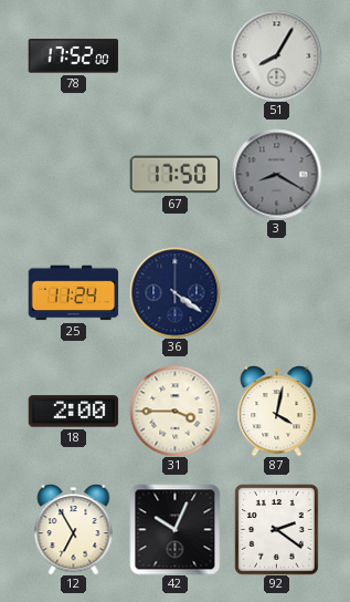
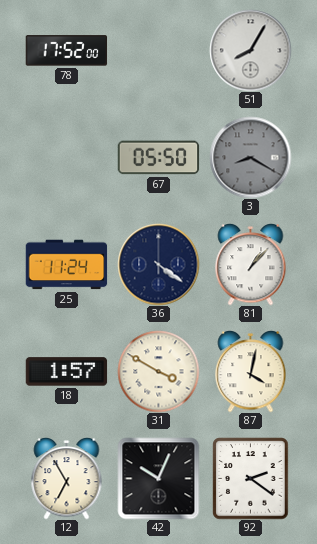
67: 17:50 -> 05:50 (158, 158)
81: none -> 1:07 (251, 265)
18: 2:00 -> 1:57 (66, 372)
31: 3:45 -> 3:50 (158, 371)
